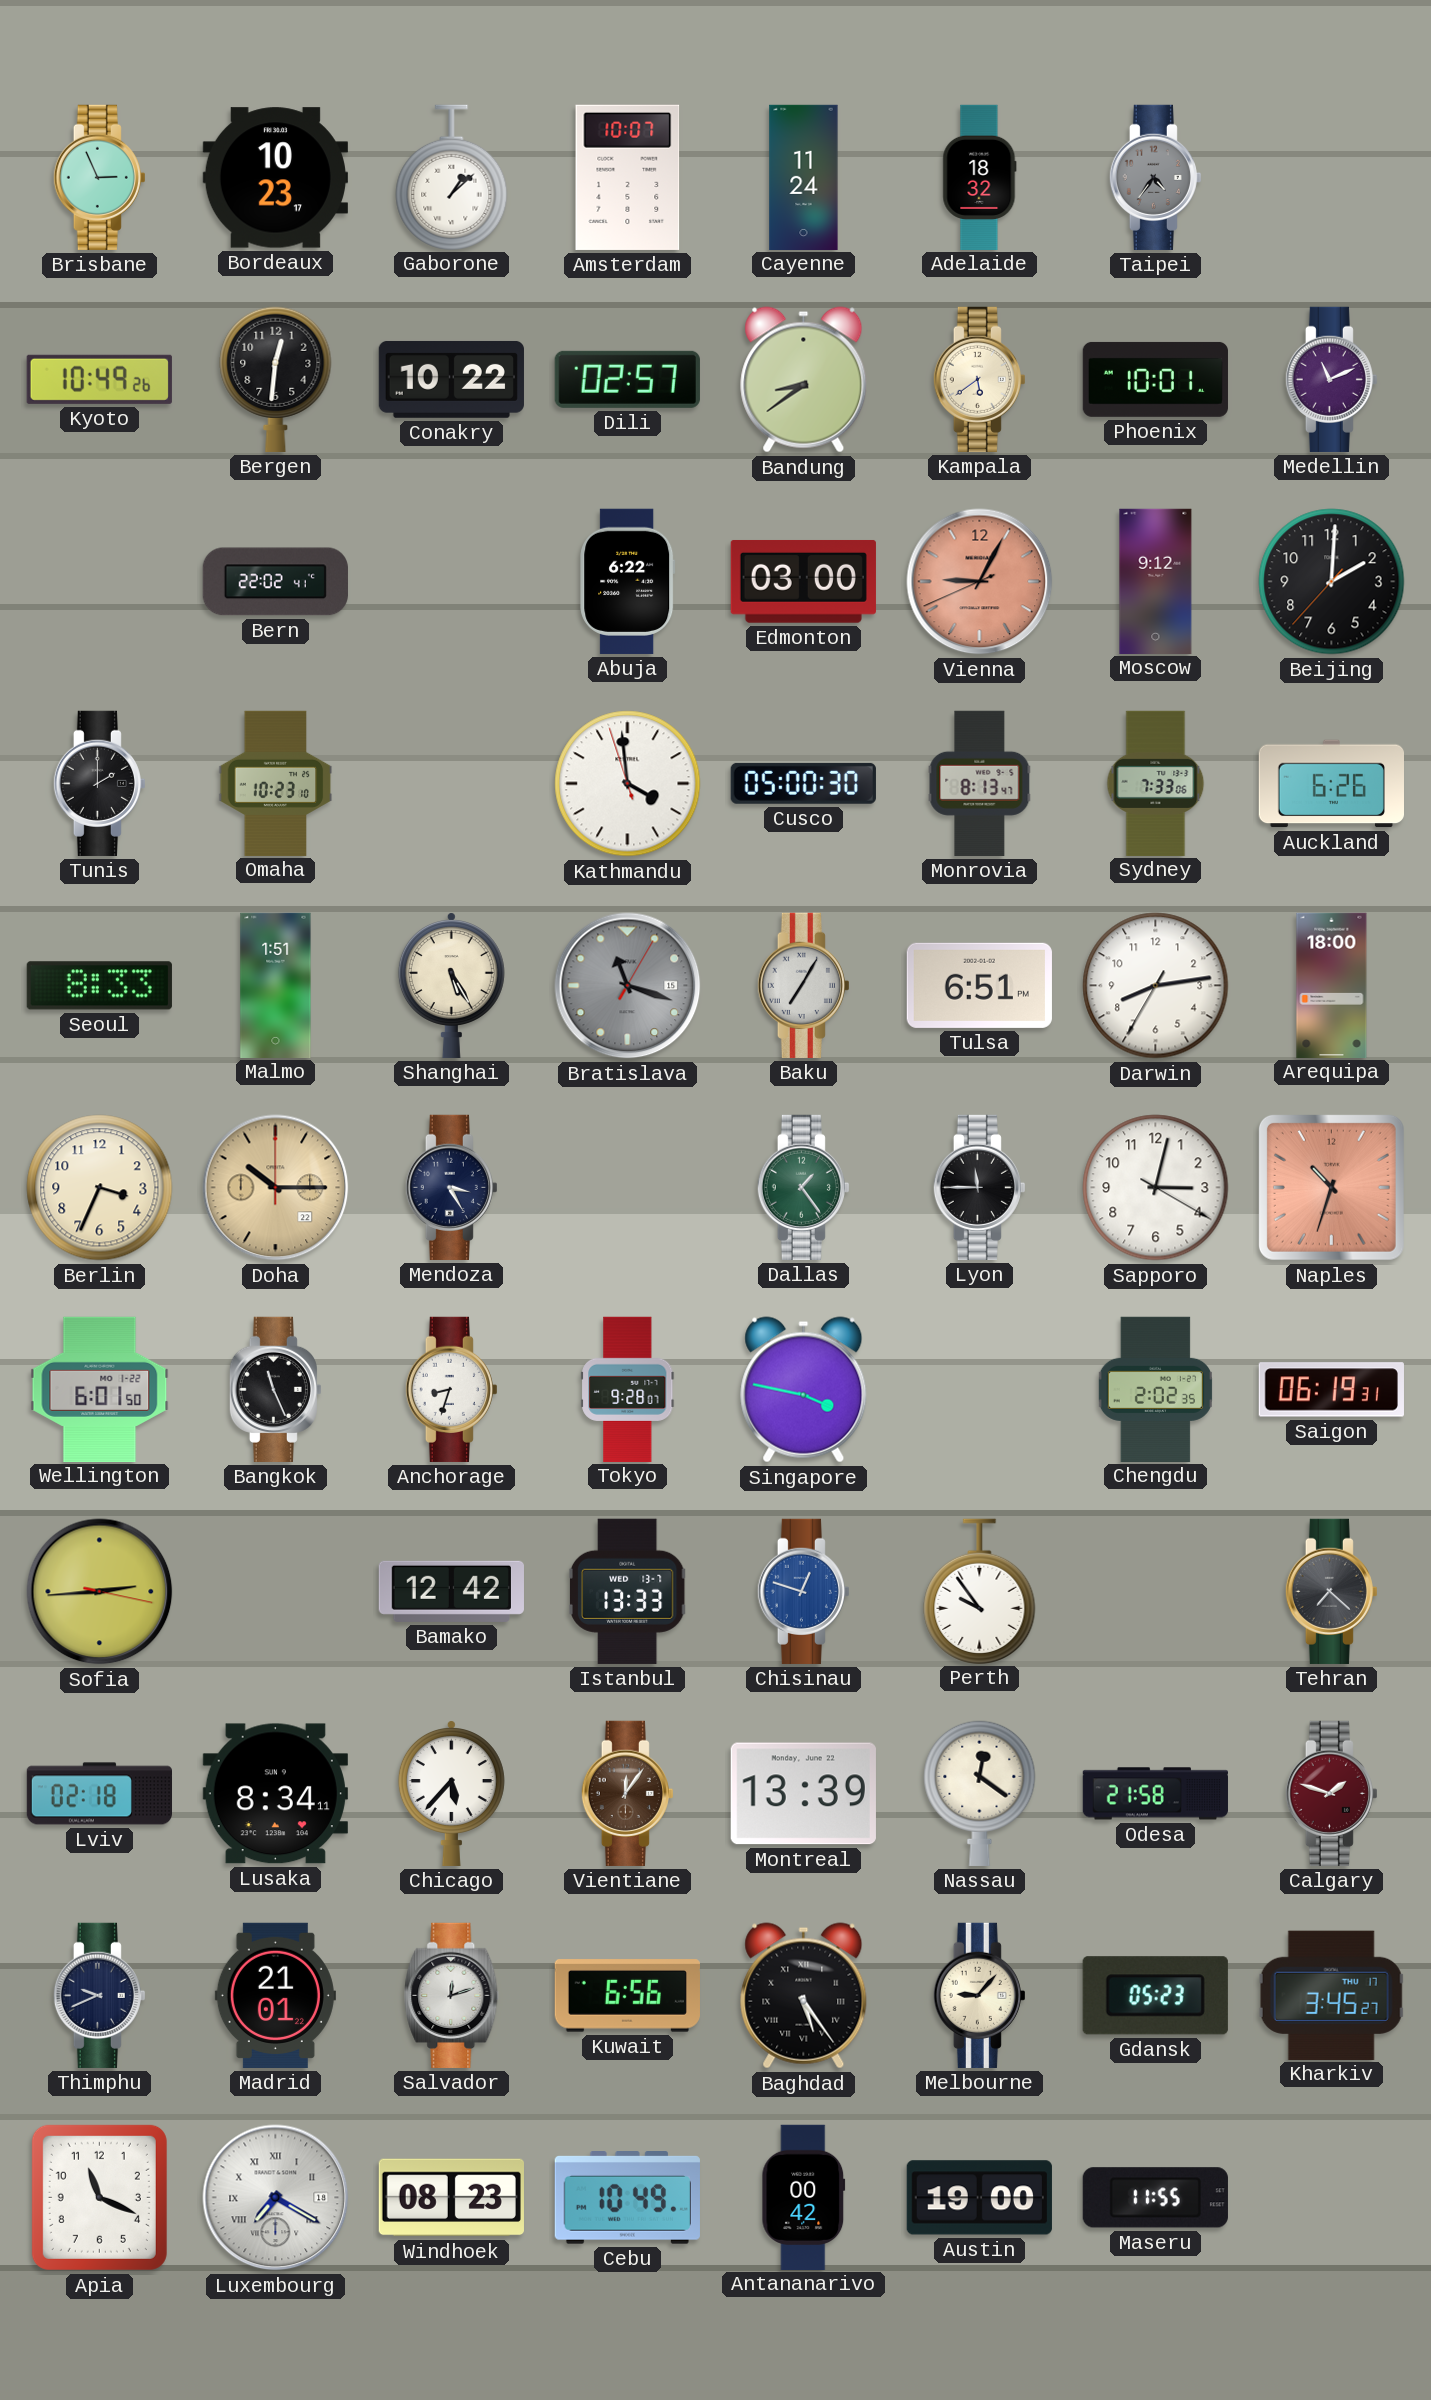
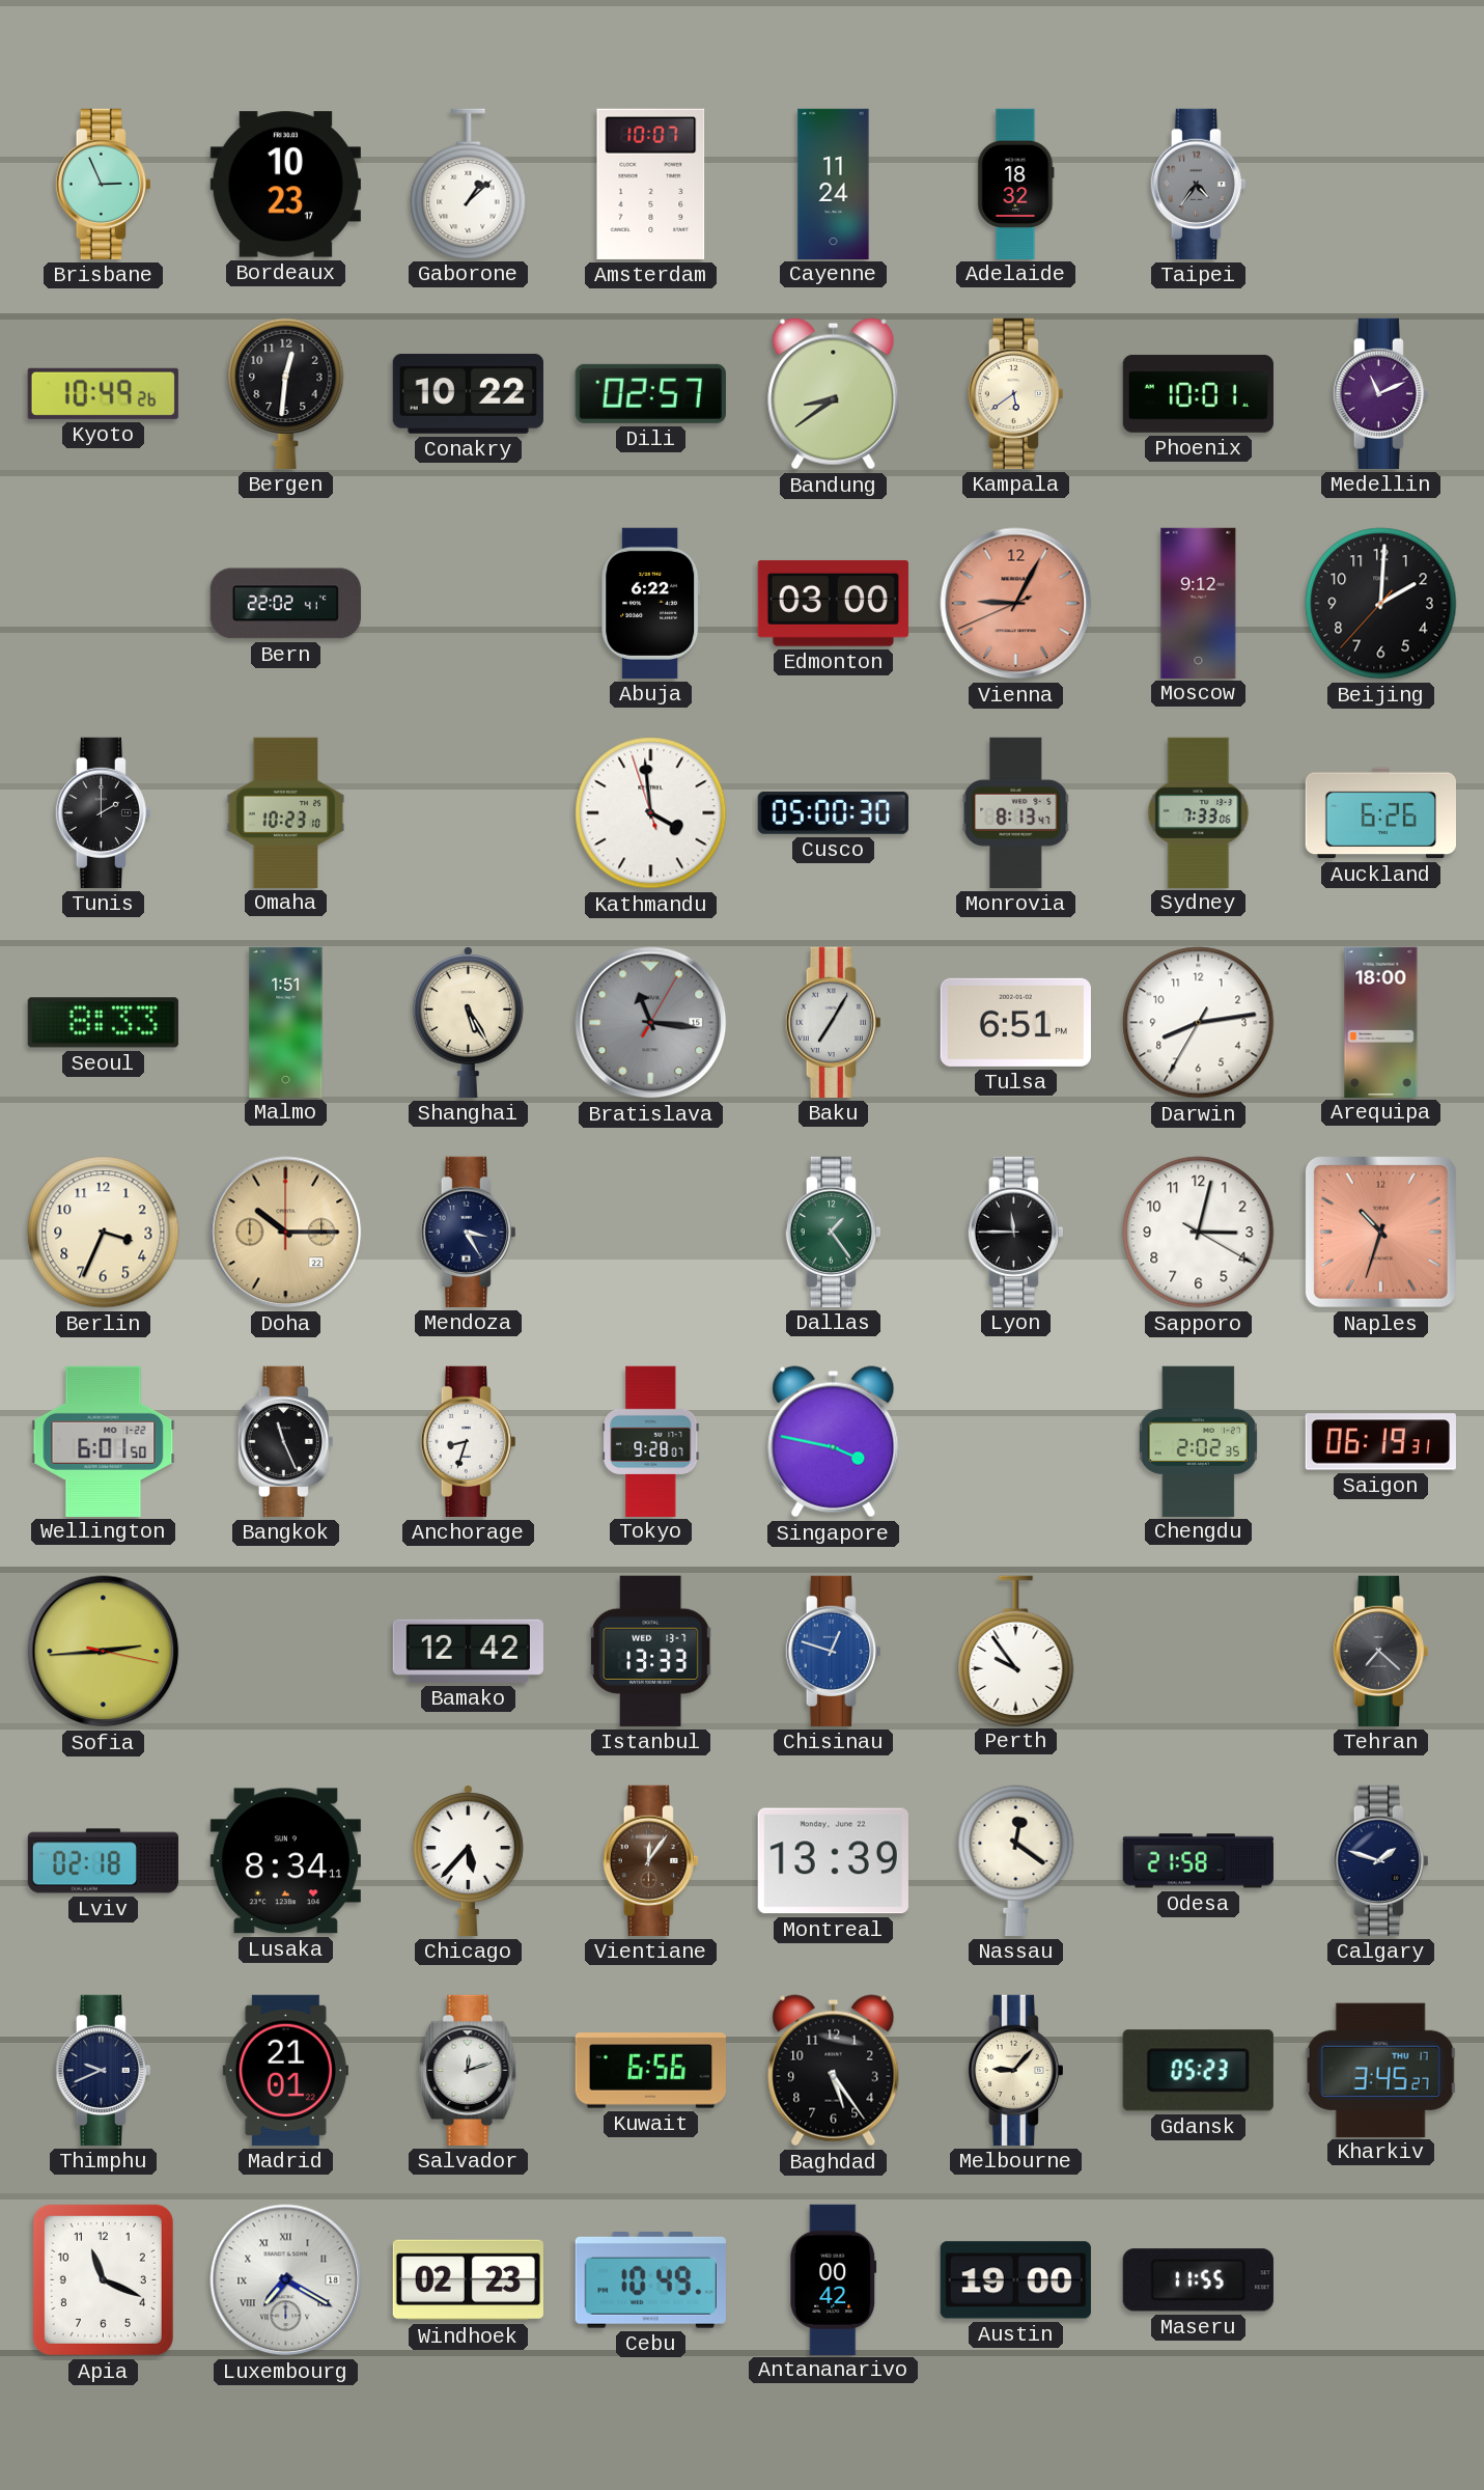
Bratislava: 11:18 -> 11:16 (651, 1023)
Calgary dial: burgundy -> navy (1380, 1860)
Baghdad numerals: Roman -> Arabic (834, 2071)
Windhoek: 08:23 -> 02:23 (468, 2280)
